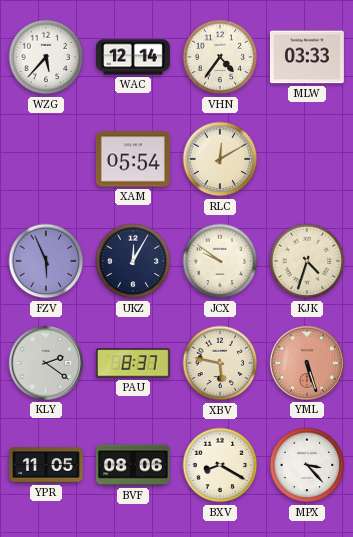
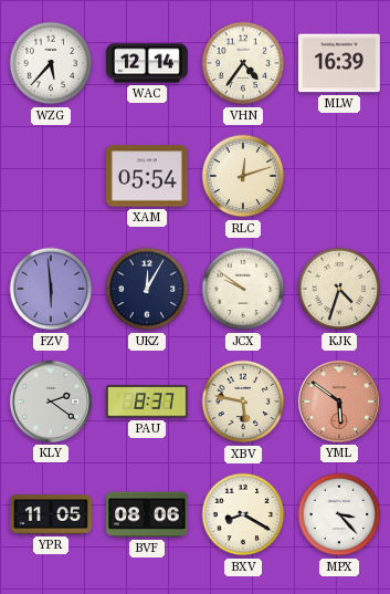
MLW: 03:33 -> 16:39 (339, 63)
RLC: 12:10 -> 12:12 (243, 176)
FZV: 5:56 -> 5:59 (51, 289)
YML: 5:27 -> 5:51 (339, 402)
